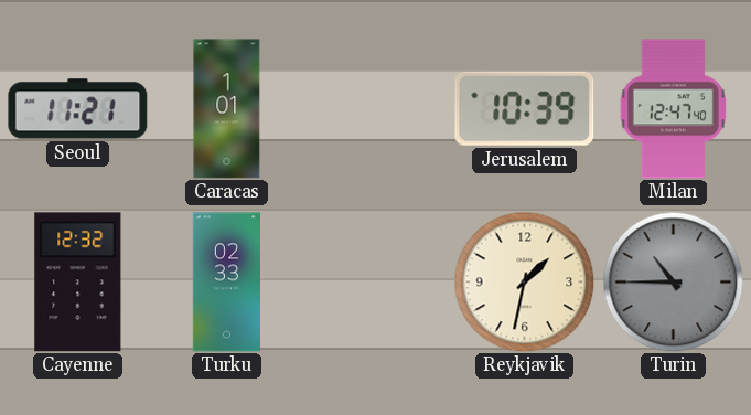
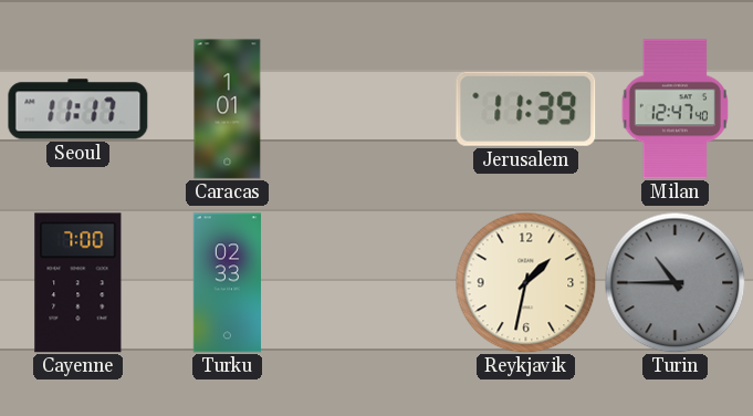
Seoul: 11:21 -> 11:17 (79, 110)
Jerusalem: 10:39 -> 11:39 (526, 108)
Cayenne: 12:32 -> 7:00 (79, 283)
